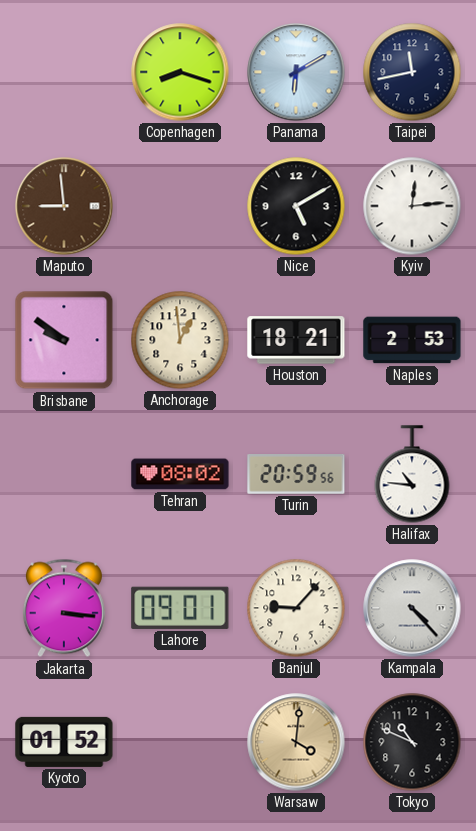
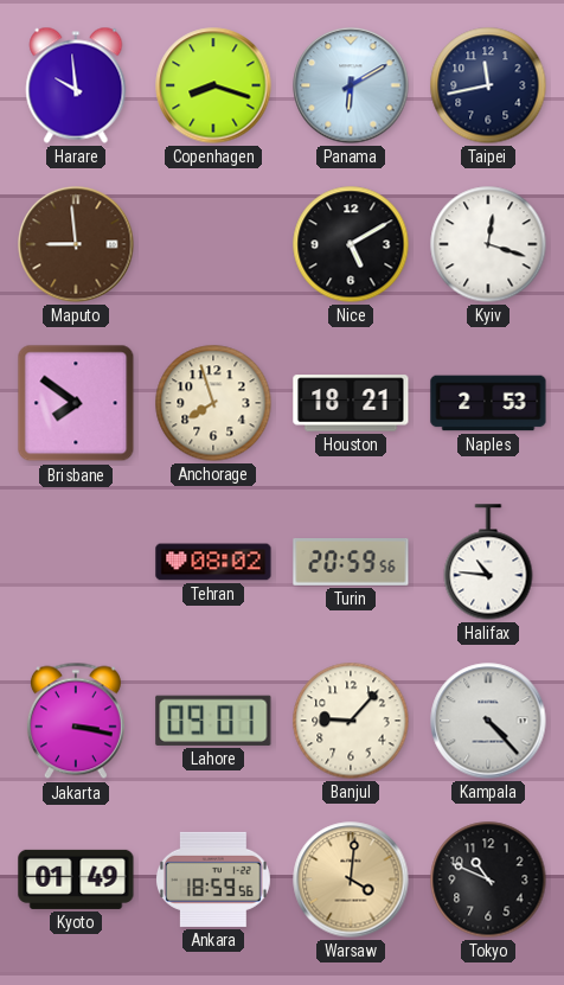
Harare: none -> 9:59 (76, 85)
Kyiv: 12:14 -> 12:18 (488, 244)
Brisbane: 9:51 -> 7:51 (76, 403)
Anchorage: 12:59 -> 7:57 (213, 403)
Jakarta: 3:16 -> 3:17 (76, 721)
Kyoto: 01:52 -> 01:49 (76, 880)
Ankara: none -> 18:59 (213, 880)
